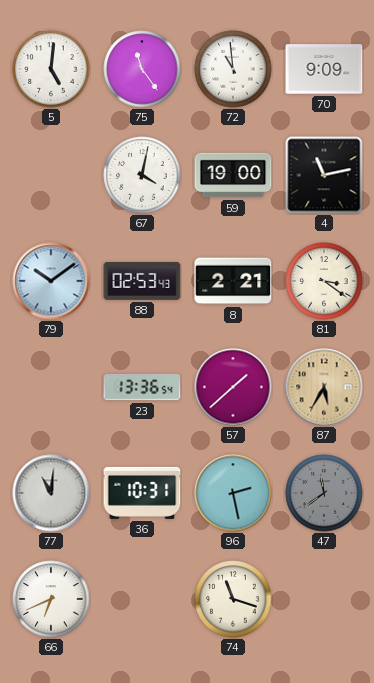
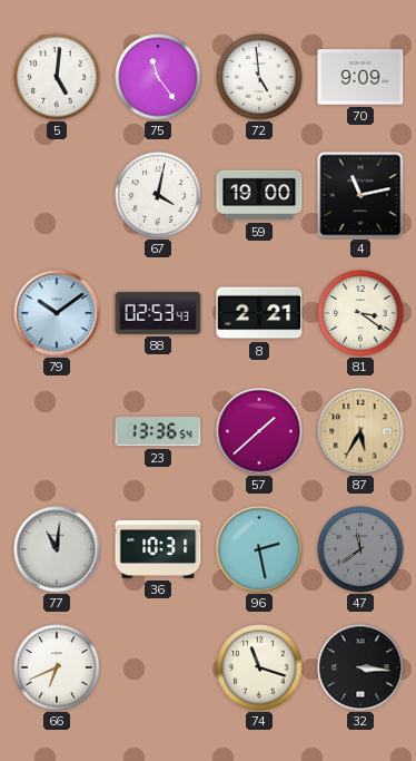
72: 10:59 -> 4:59 (259, 77)
32: none -> 3:16 (360, 667)
